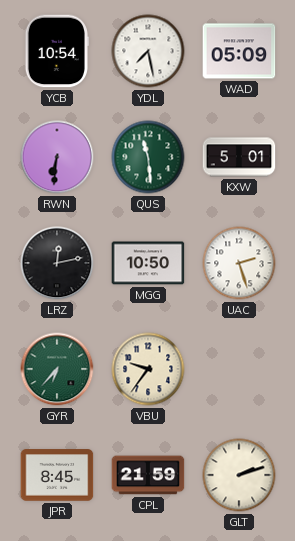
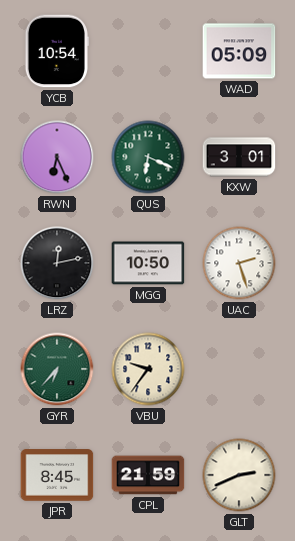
YDL: 7:28 -> none (148, 51)
RWN: 6:31 -> 6:26 (57, 157)
QUS: 11:29 -> 6:19 (148, 157)
KXW: 5:01 -> 3:01 (239, 157)
GLT: 2:12 -> 2:41 (239, 475)
